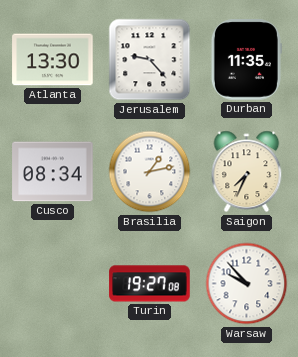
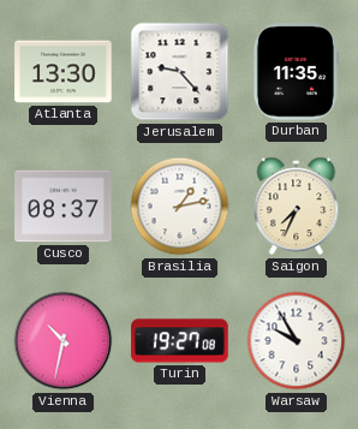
Cusco: 08:34 -> 08:37 (64, 207)
Vienna: none -> 10:32 (64, 341)
Warsaw: 9:53 -> 9:55 (297, 341)
